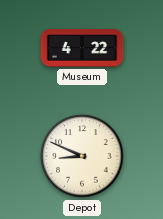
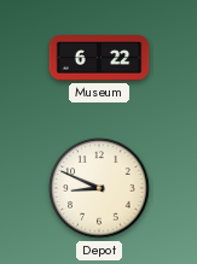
Museum: 4:22 -> 6:22 (99, 58)
